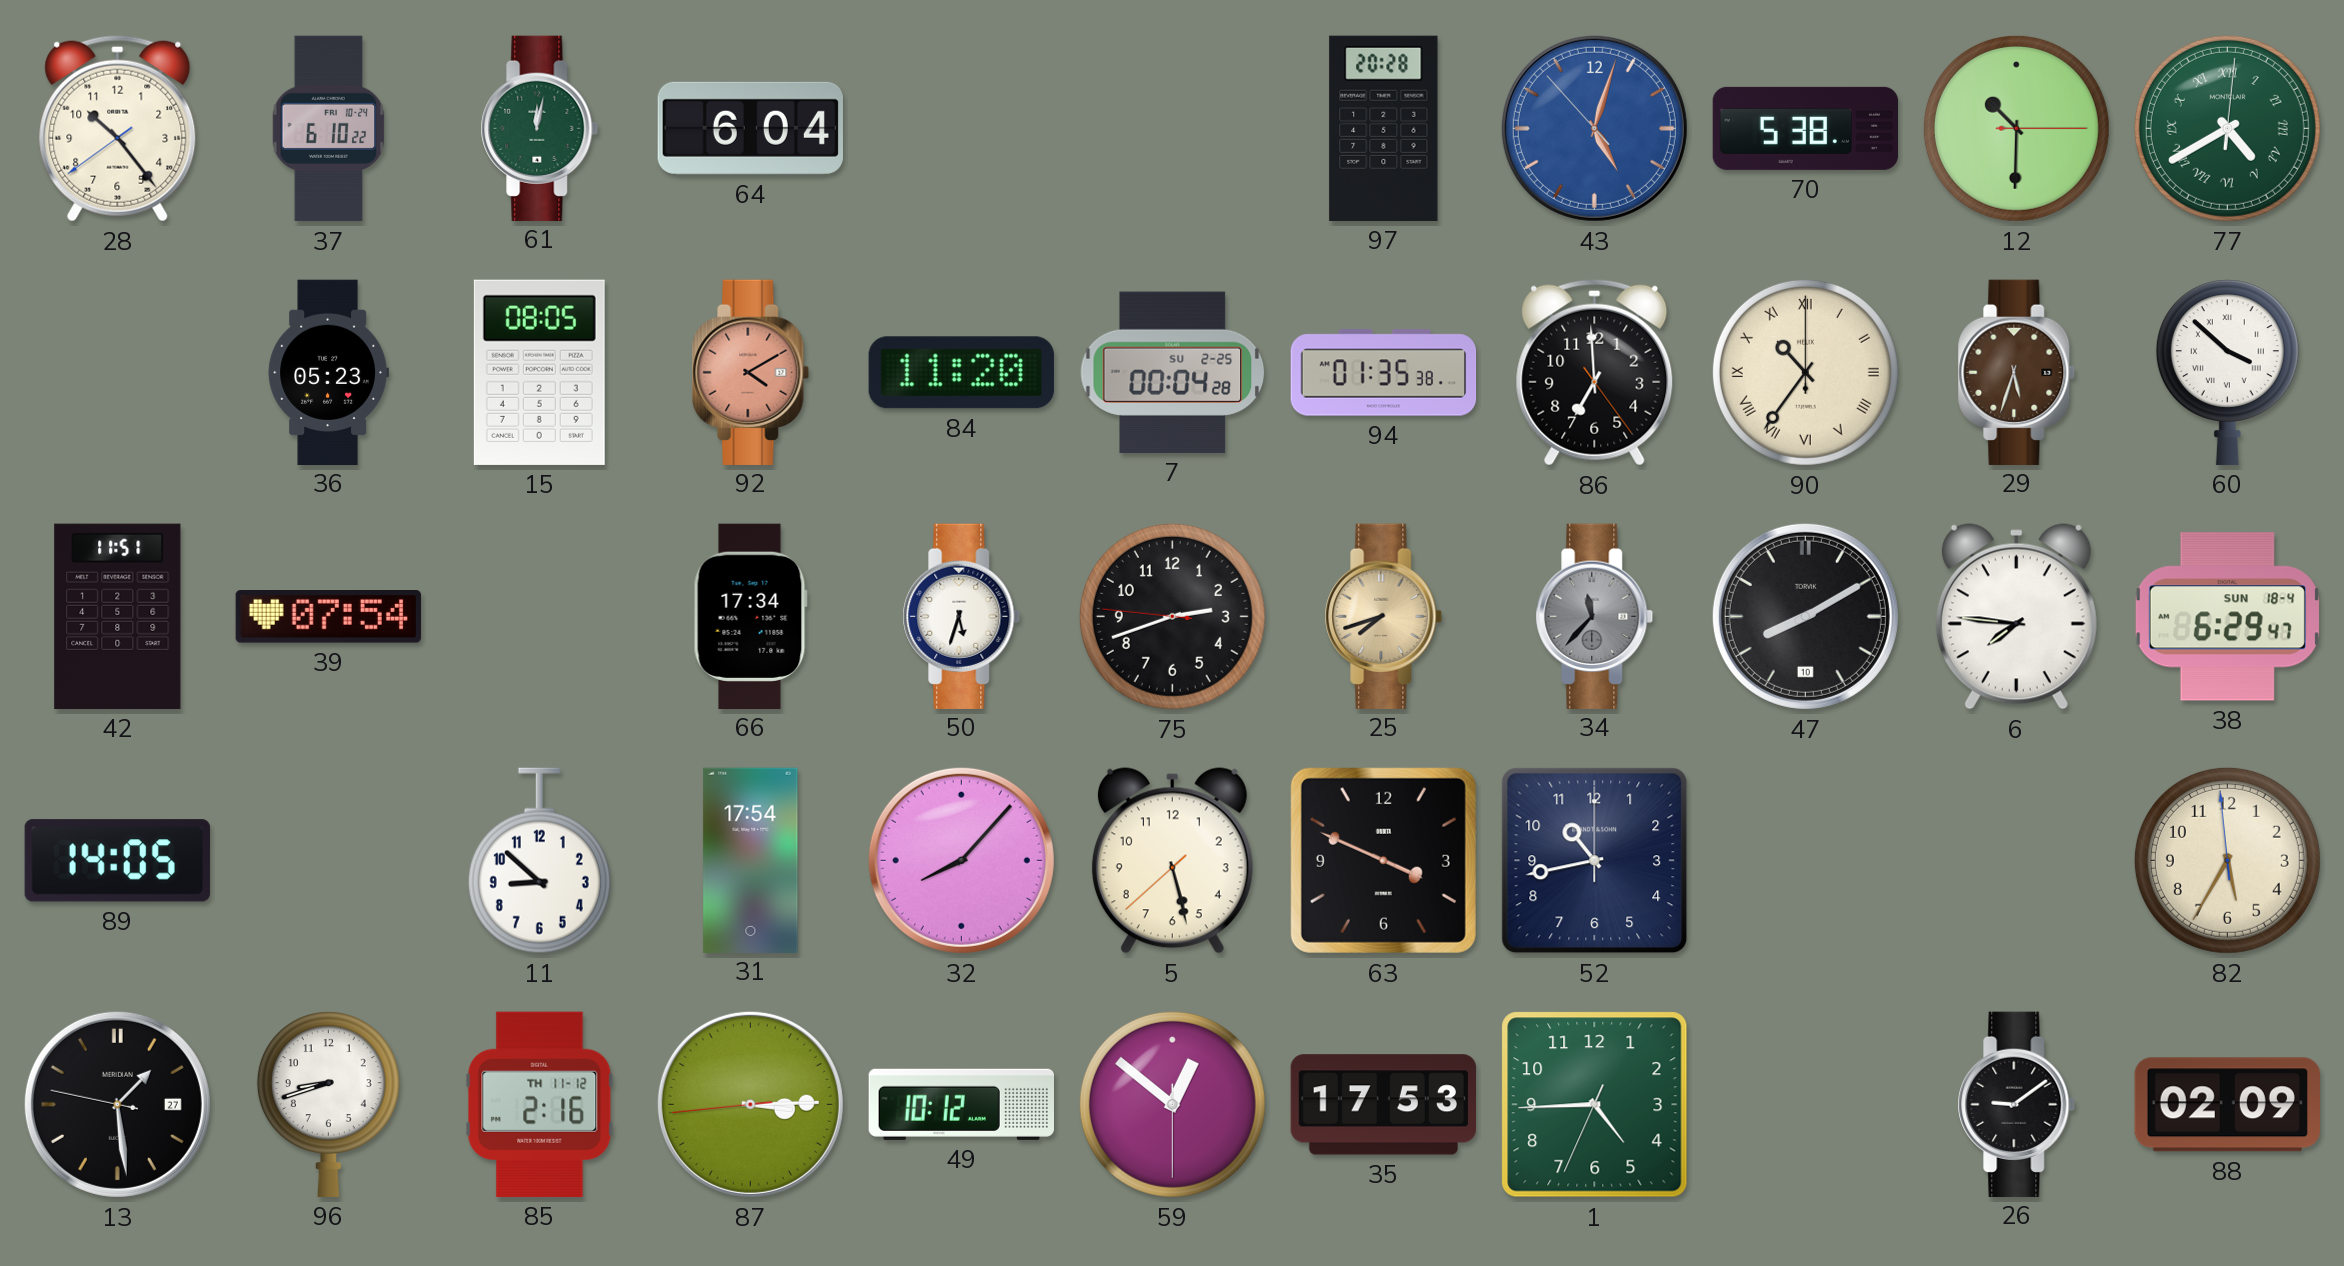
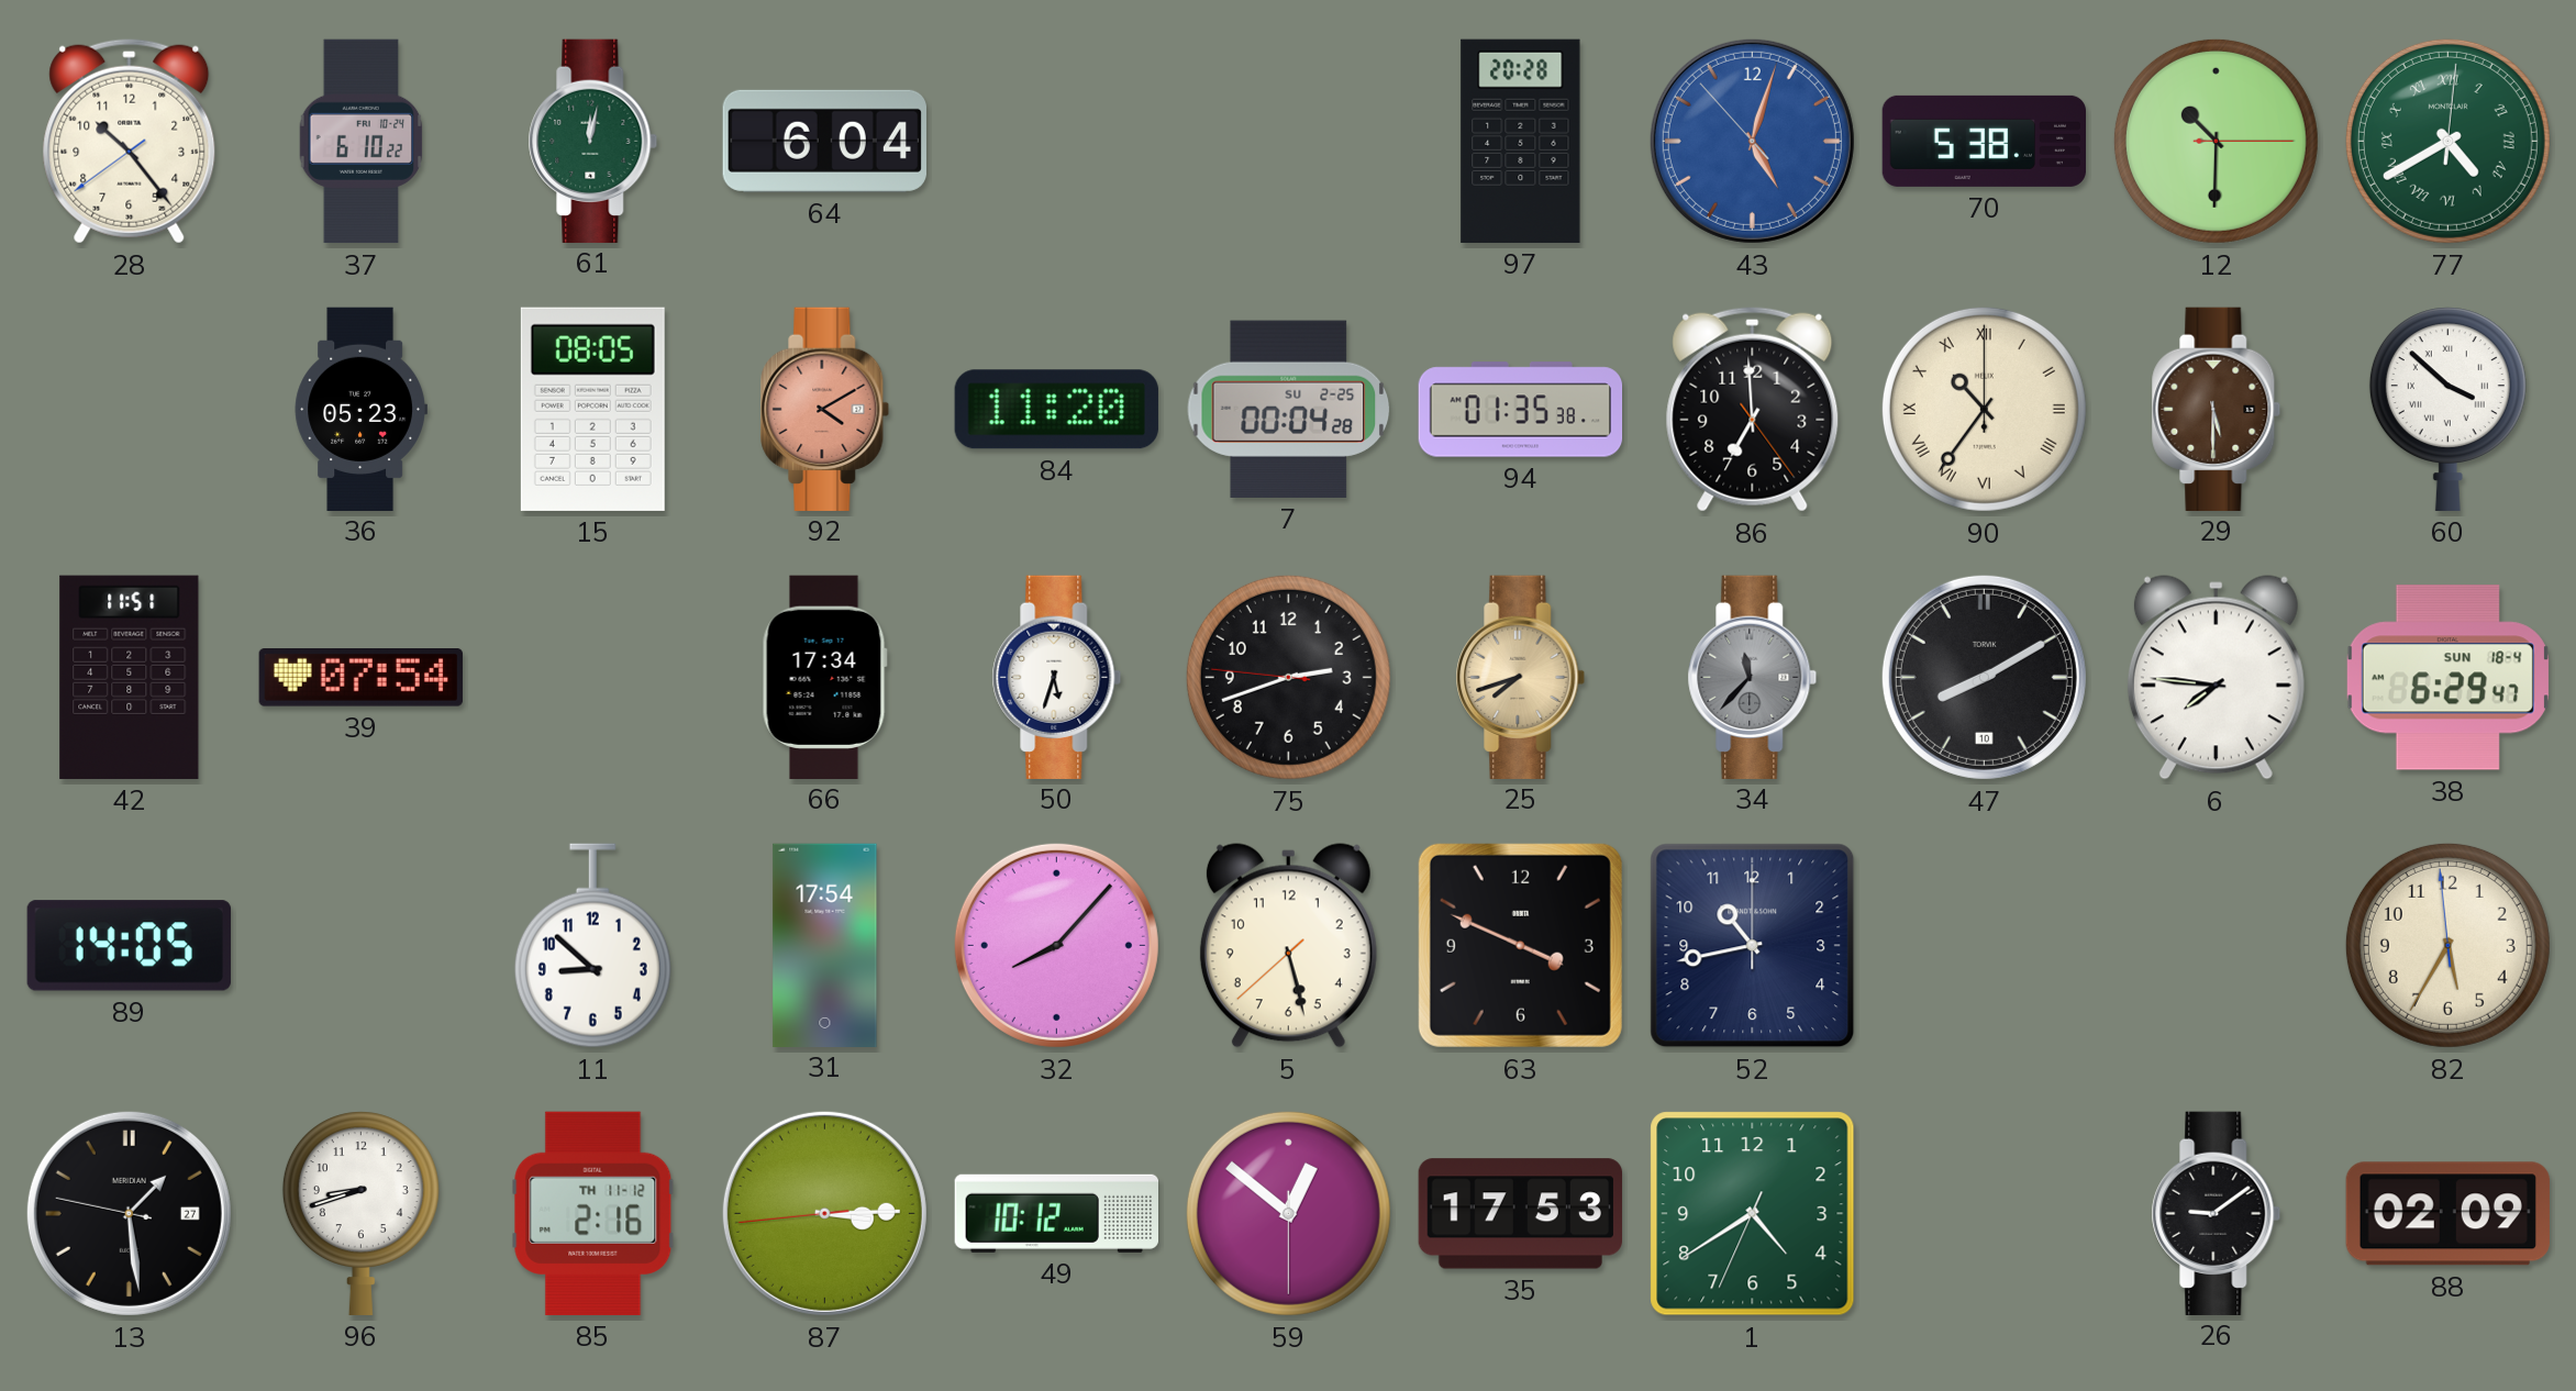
29: 5:33 -> 5:30 (2217, 409)
1: 4:44 -> 4:39 (1753, 1214)
